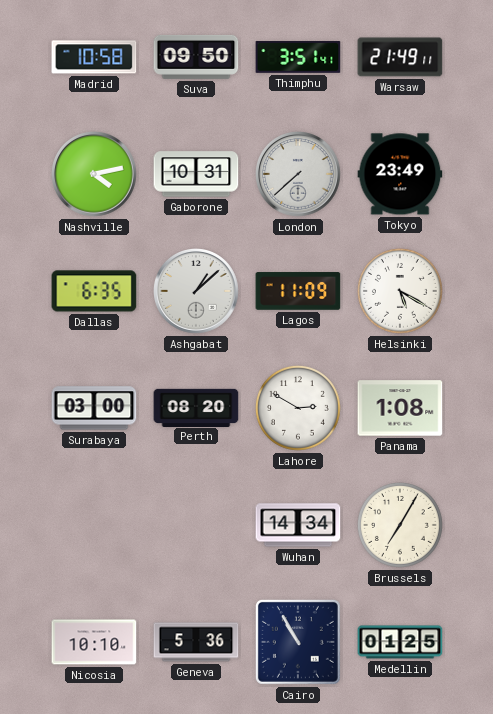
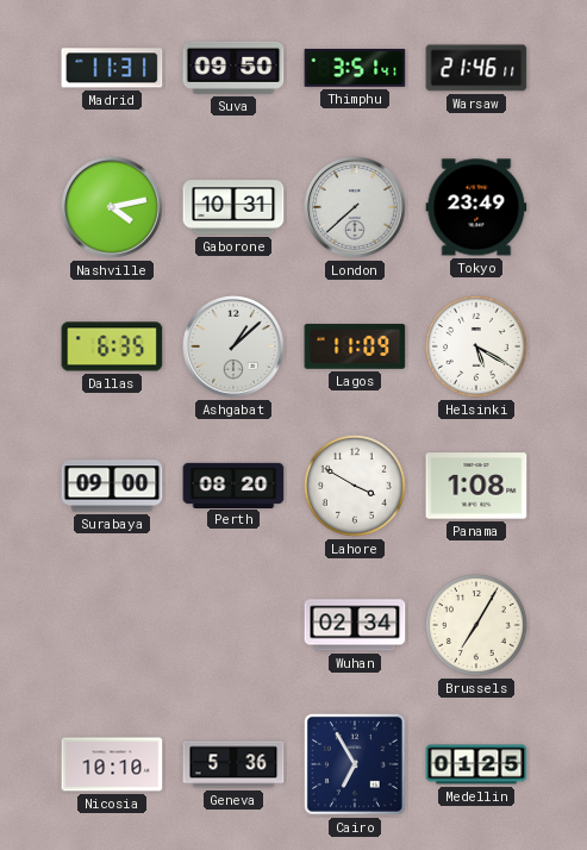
Madrid: 10:58 -> 11:31 (112, 68)
Warsaw: 21:49 -> 21:46 (476, 68)
Surabaya: 03:00 -> 09:00 (112, 486)
Lahore: 2:50 -> 3:50 (355, 486)
Wuhan: 14:34 -> 02:34 (355, 625)
Cairo: 10:55 -> 6:55 (355, 764)
